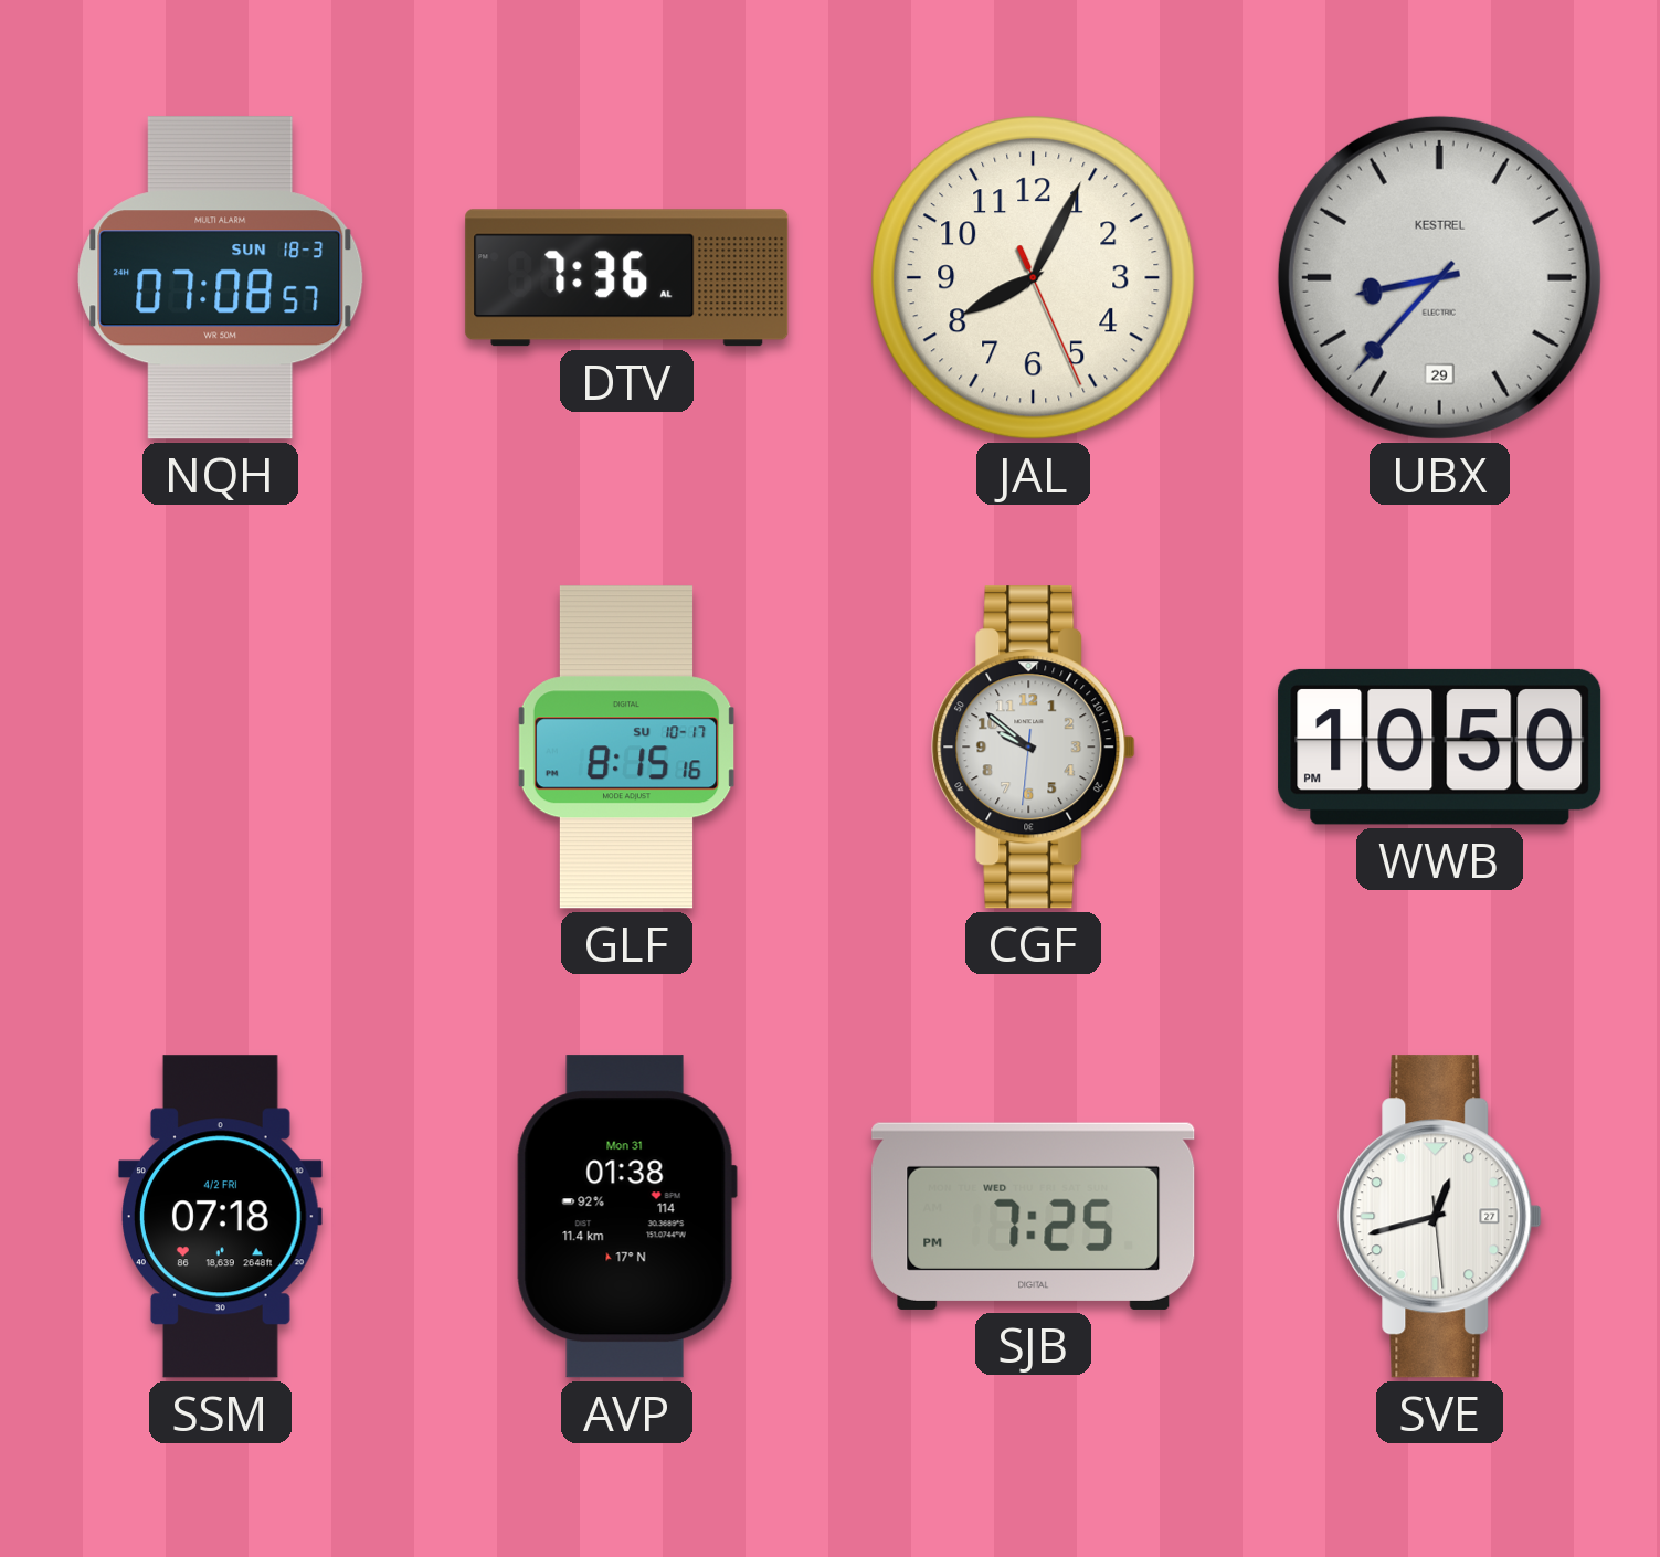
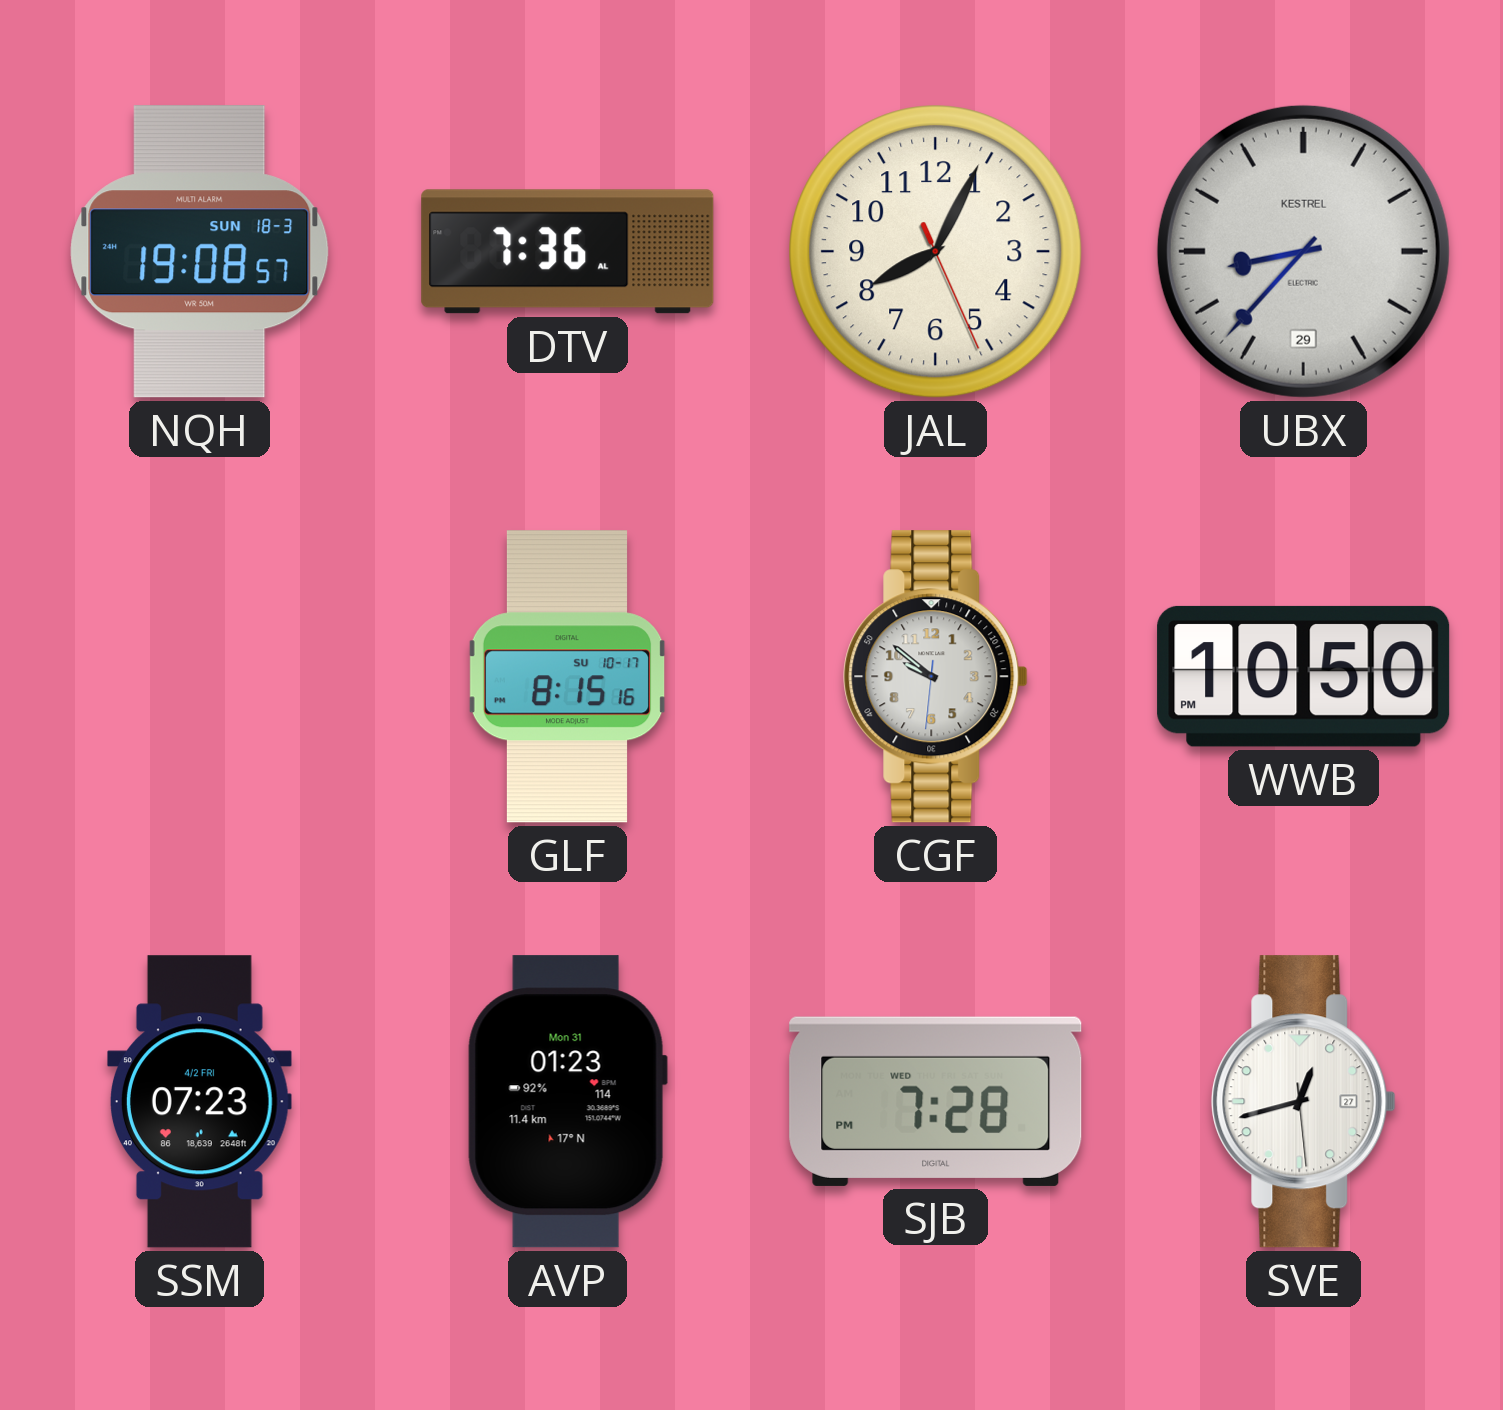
NQH: 07:08 -> 19:08 (200, 252)
SSM: 07:18 -> 07:23 (199, 1102)
AVP: 01:38 -> 01:23 (567, 1102)
SJB: 7:25 -> 7:28 (936, 1101)
